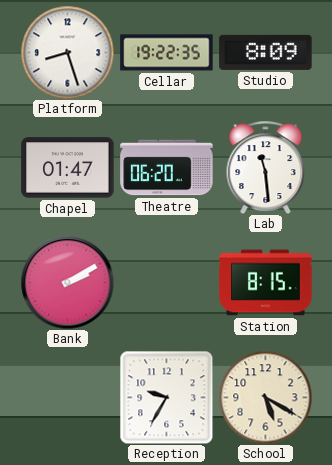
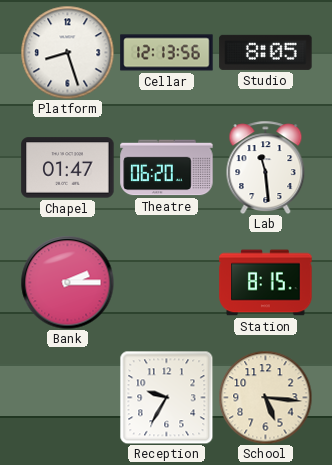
Cellar: 19:22 -> 12:13 (167, 53)
Studio: 8:09 -> 8:05 (266, 52)
Bank: 2:10 -> 2:15 (67, 282)
School: 5:20 -> 5:16 (265, 397)
